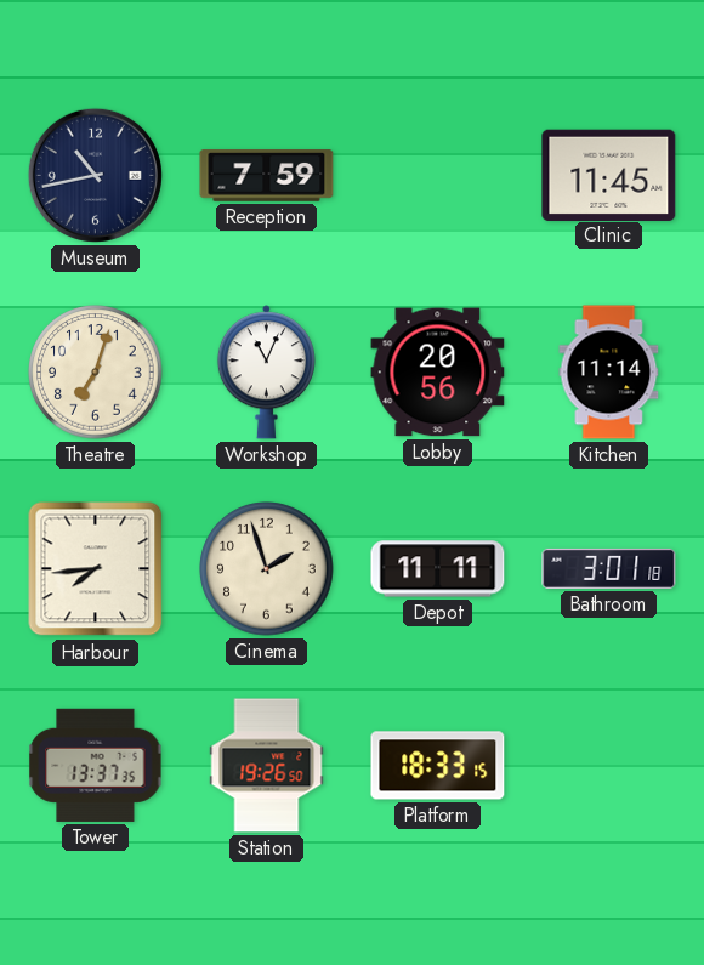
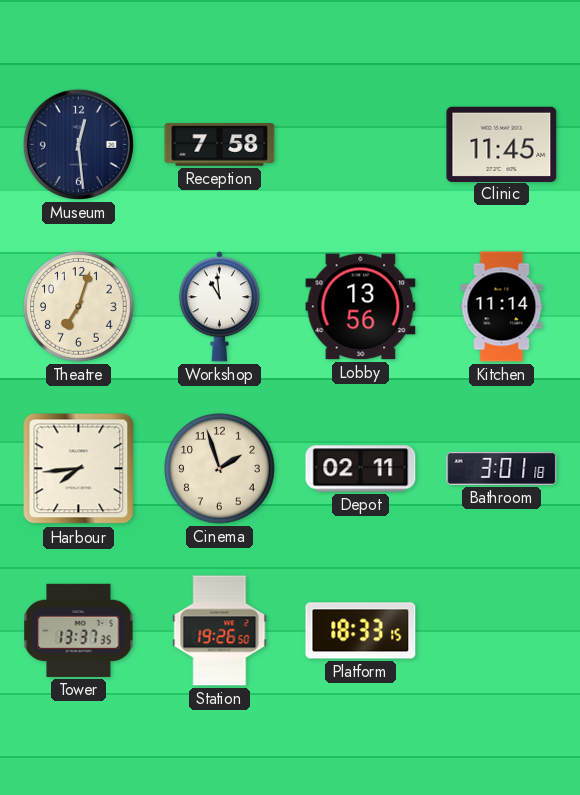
Museum: 10:43 -> 12:29 (78, 144)
Reception: 7:59 -> 7:58 (220, 145)
Workshop: 11:04 -> 10:59 (219, 307)
Lobby: 20:56 -> 13:56 (361, 307)
Depot: 11:11 -> 02:11 (361, 469)
